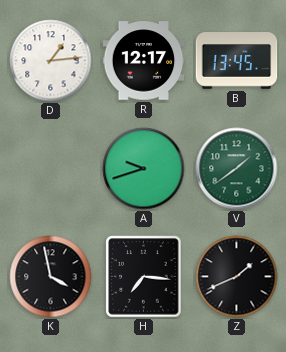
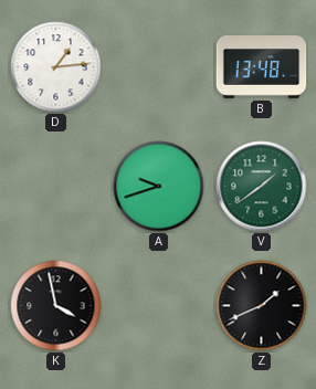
R: 12:17 -> none (144, 61)
B: 13:45 -> 13:48 (262, 67)
H: 7:16 -> none (144, 277)
